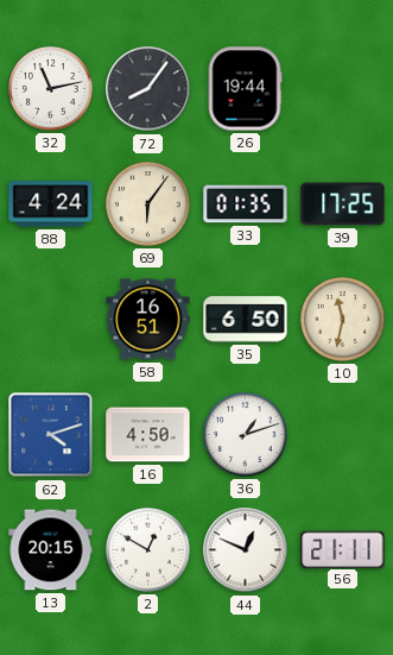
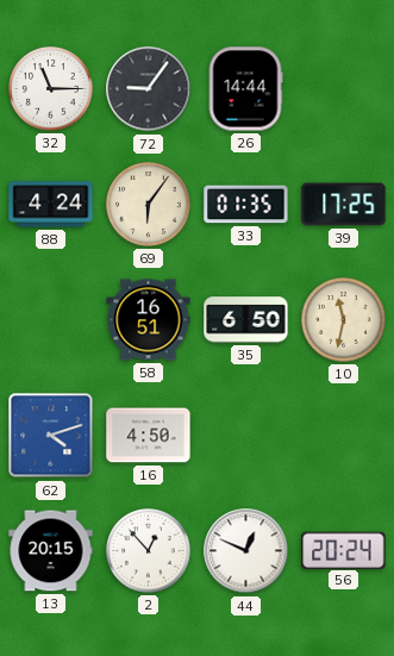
32: 11:13 -> 11:15 (51, 89)
72: 8:06 -> 9:06 (149, 89)
26: 19:44 -> 14:44 (245, 89)
36: 1:12 -> none (246, 435)
2: 12:50 -> 12:53 (149, 551)
56: 21:11 -> 20:24 (344, 550)
